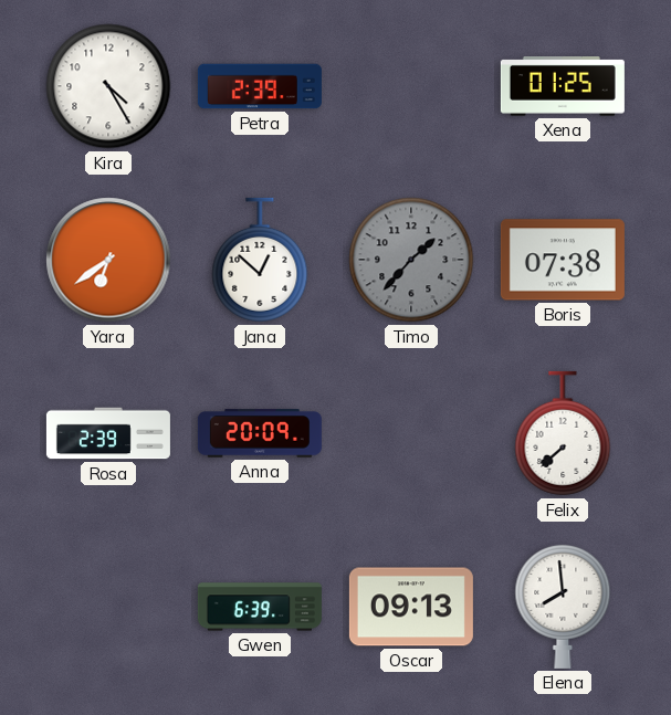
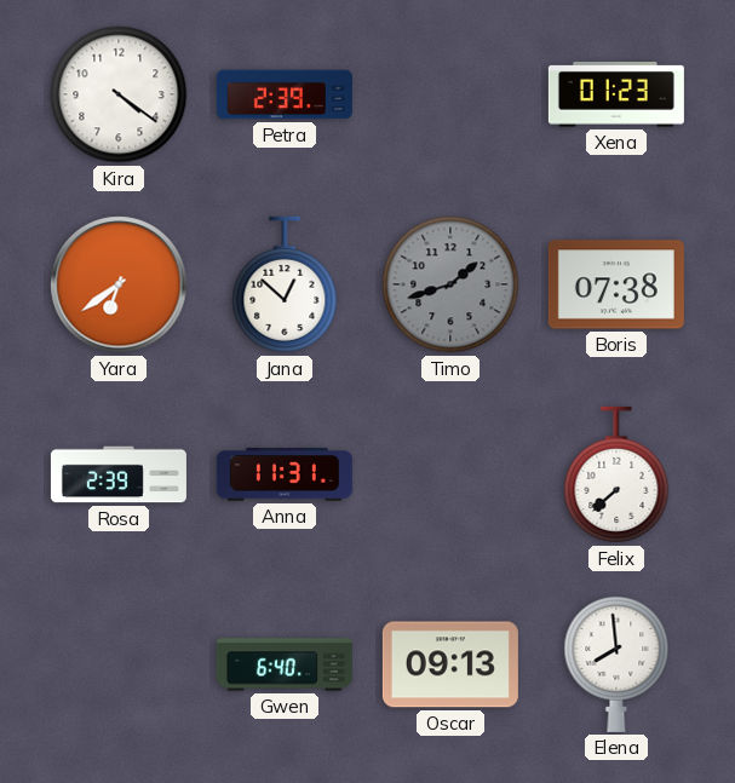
Kira: 4:25 -> 4:21 (119, 94)
Xena: 01:25 -> 01:23 (616, 96)
Timo: 1:37 -> 1:42 (450, 284)
Anna: 20:09 -> 11:31 (285, 474)
Gwen: 6:39 -> 6:40 (285, 664)
